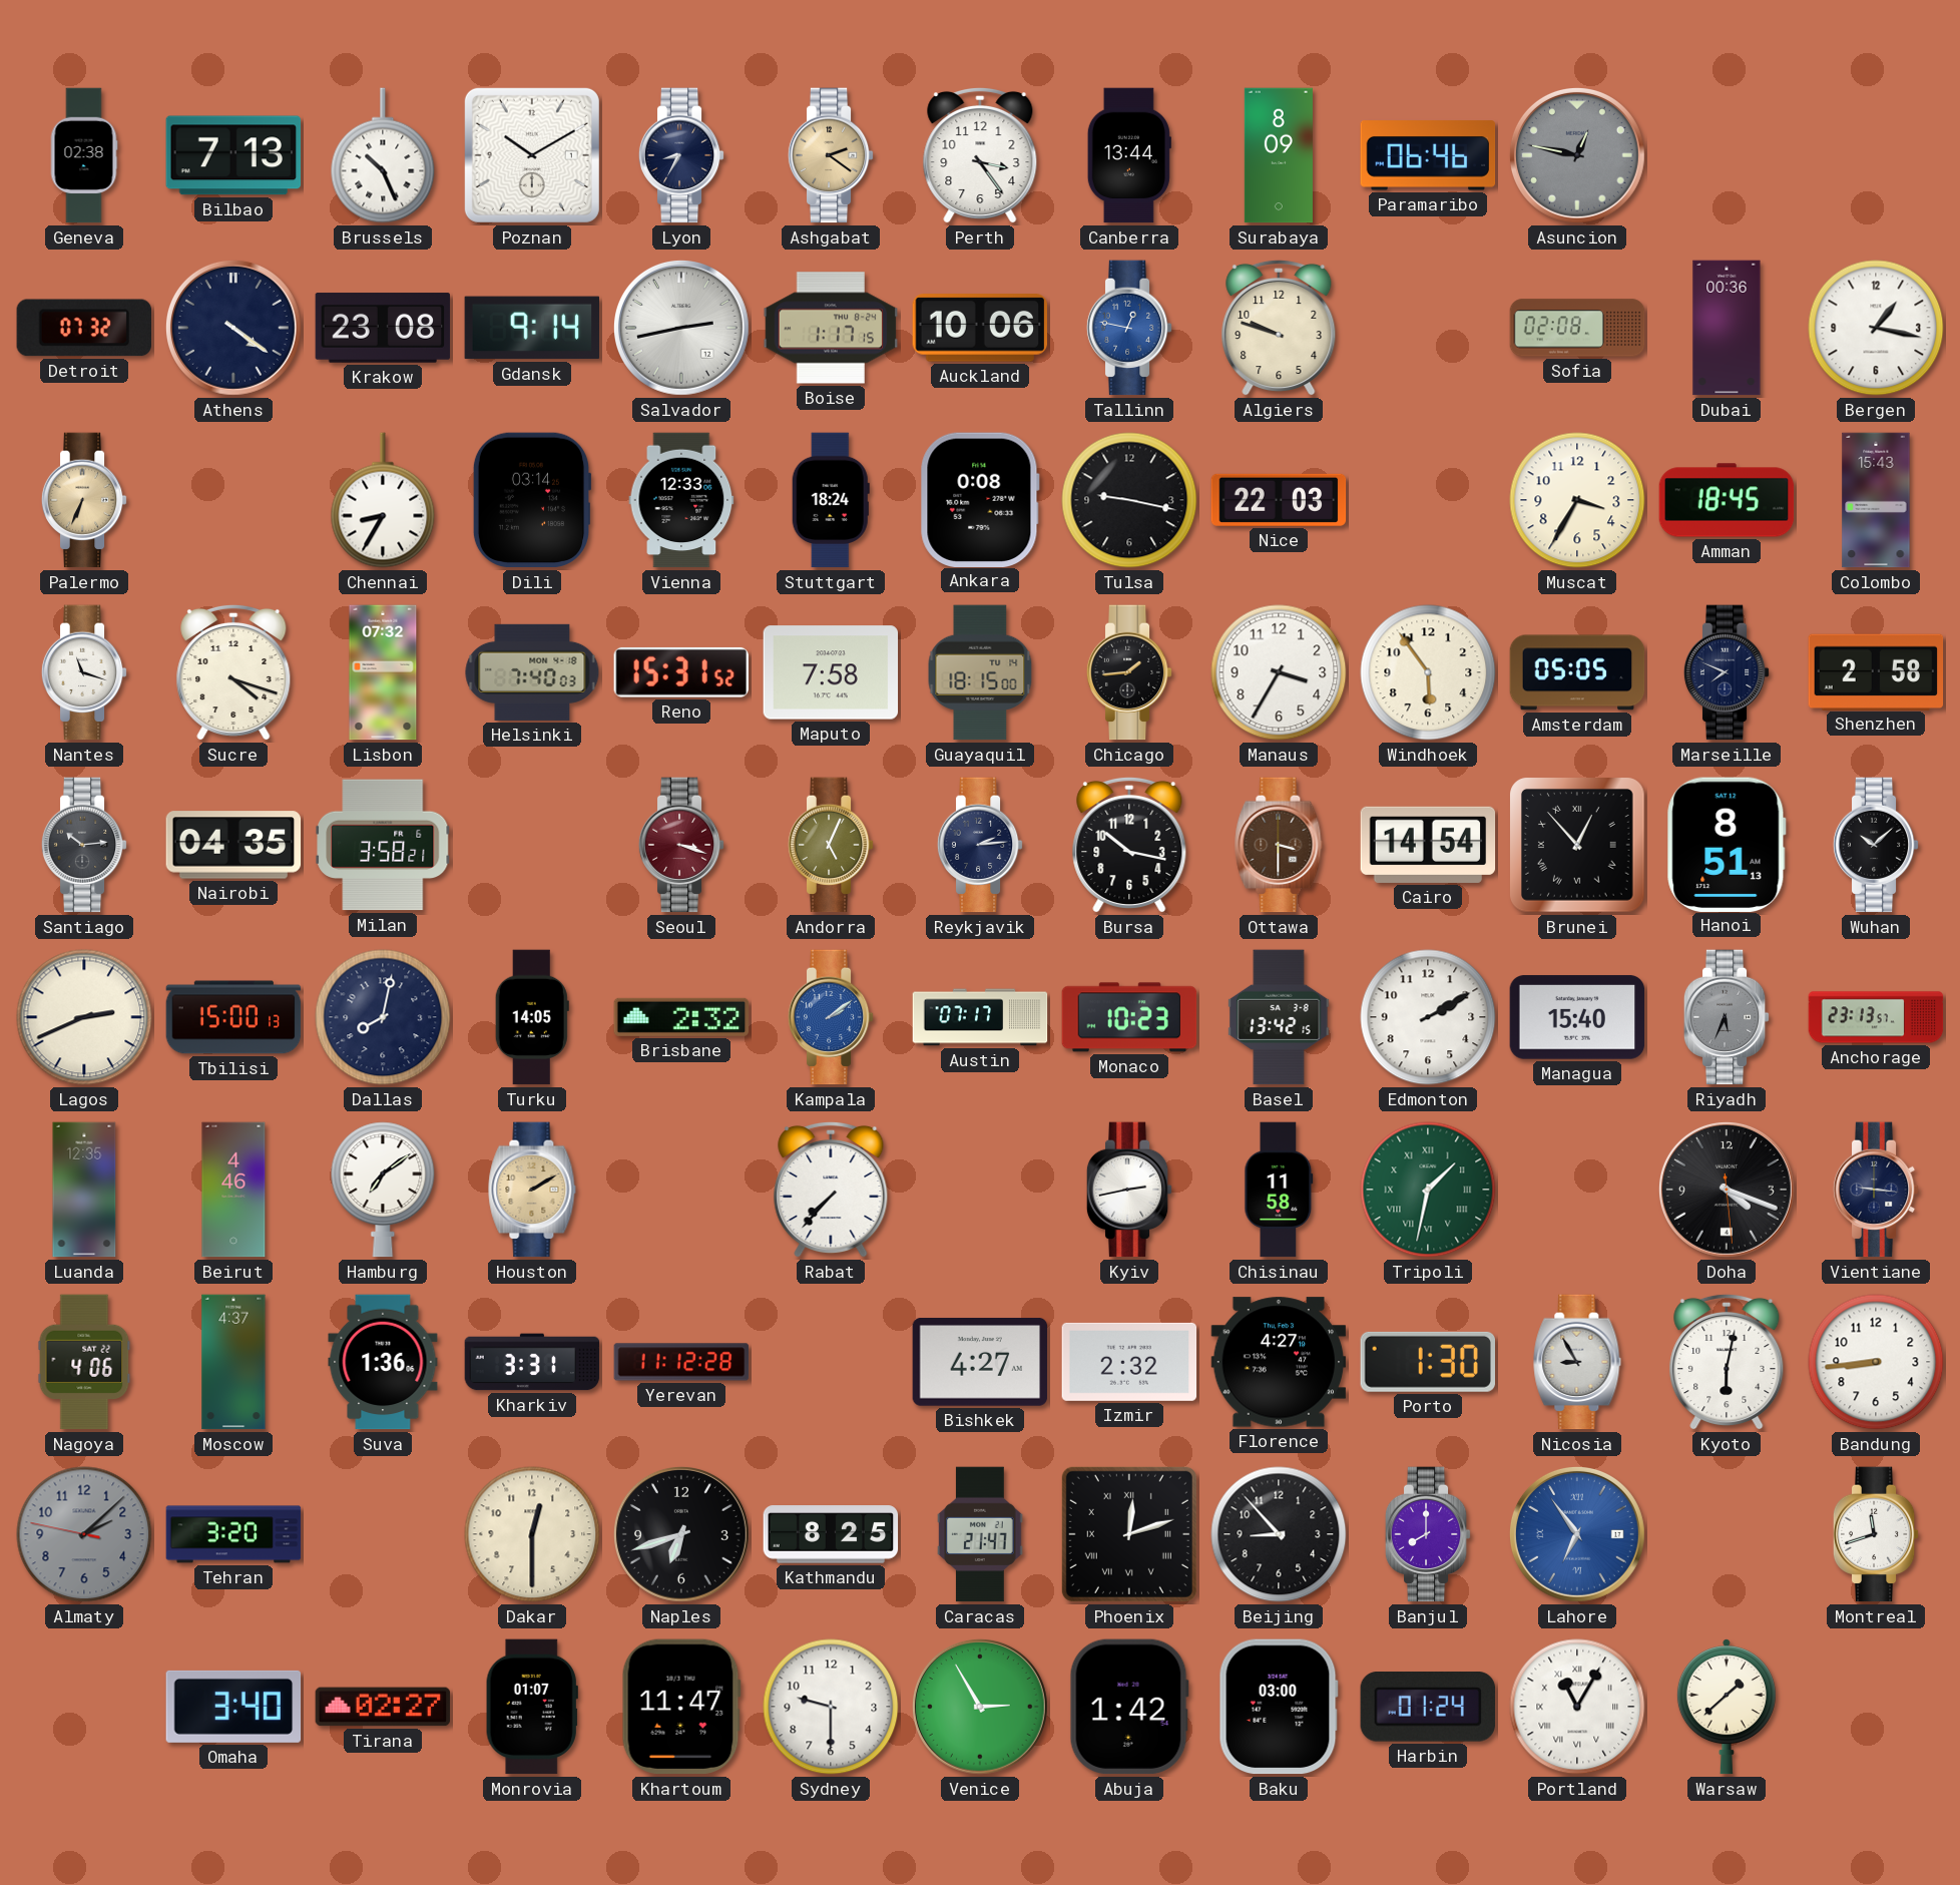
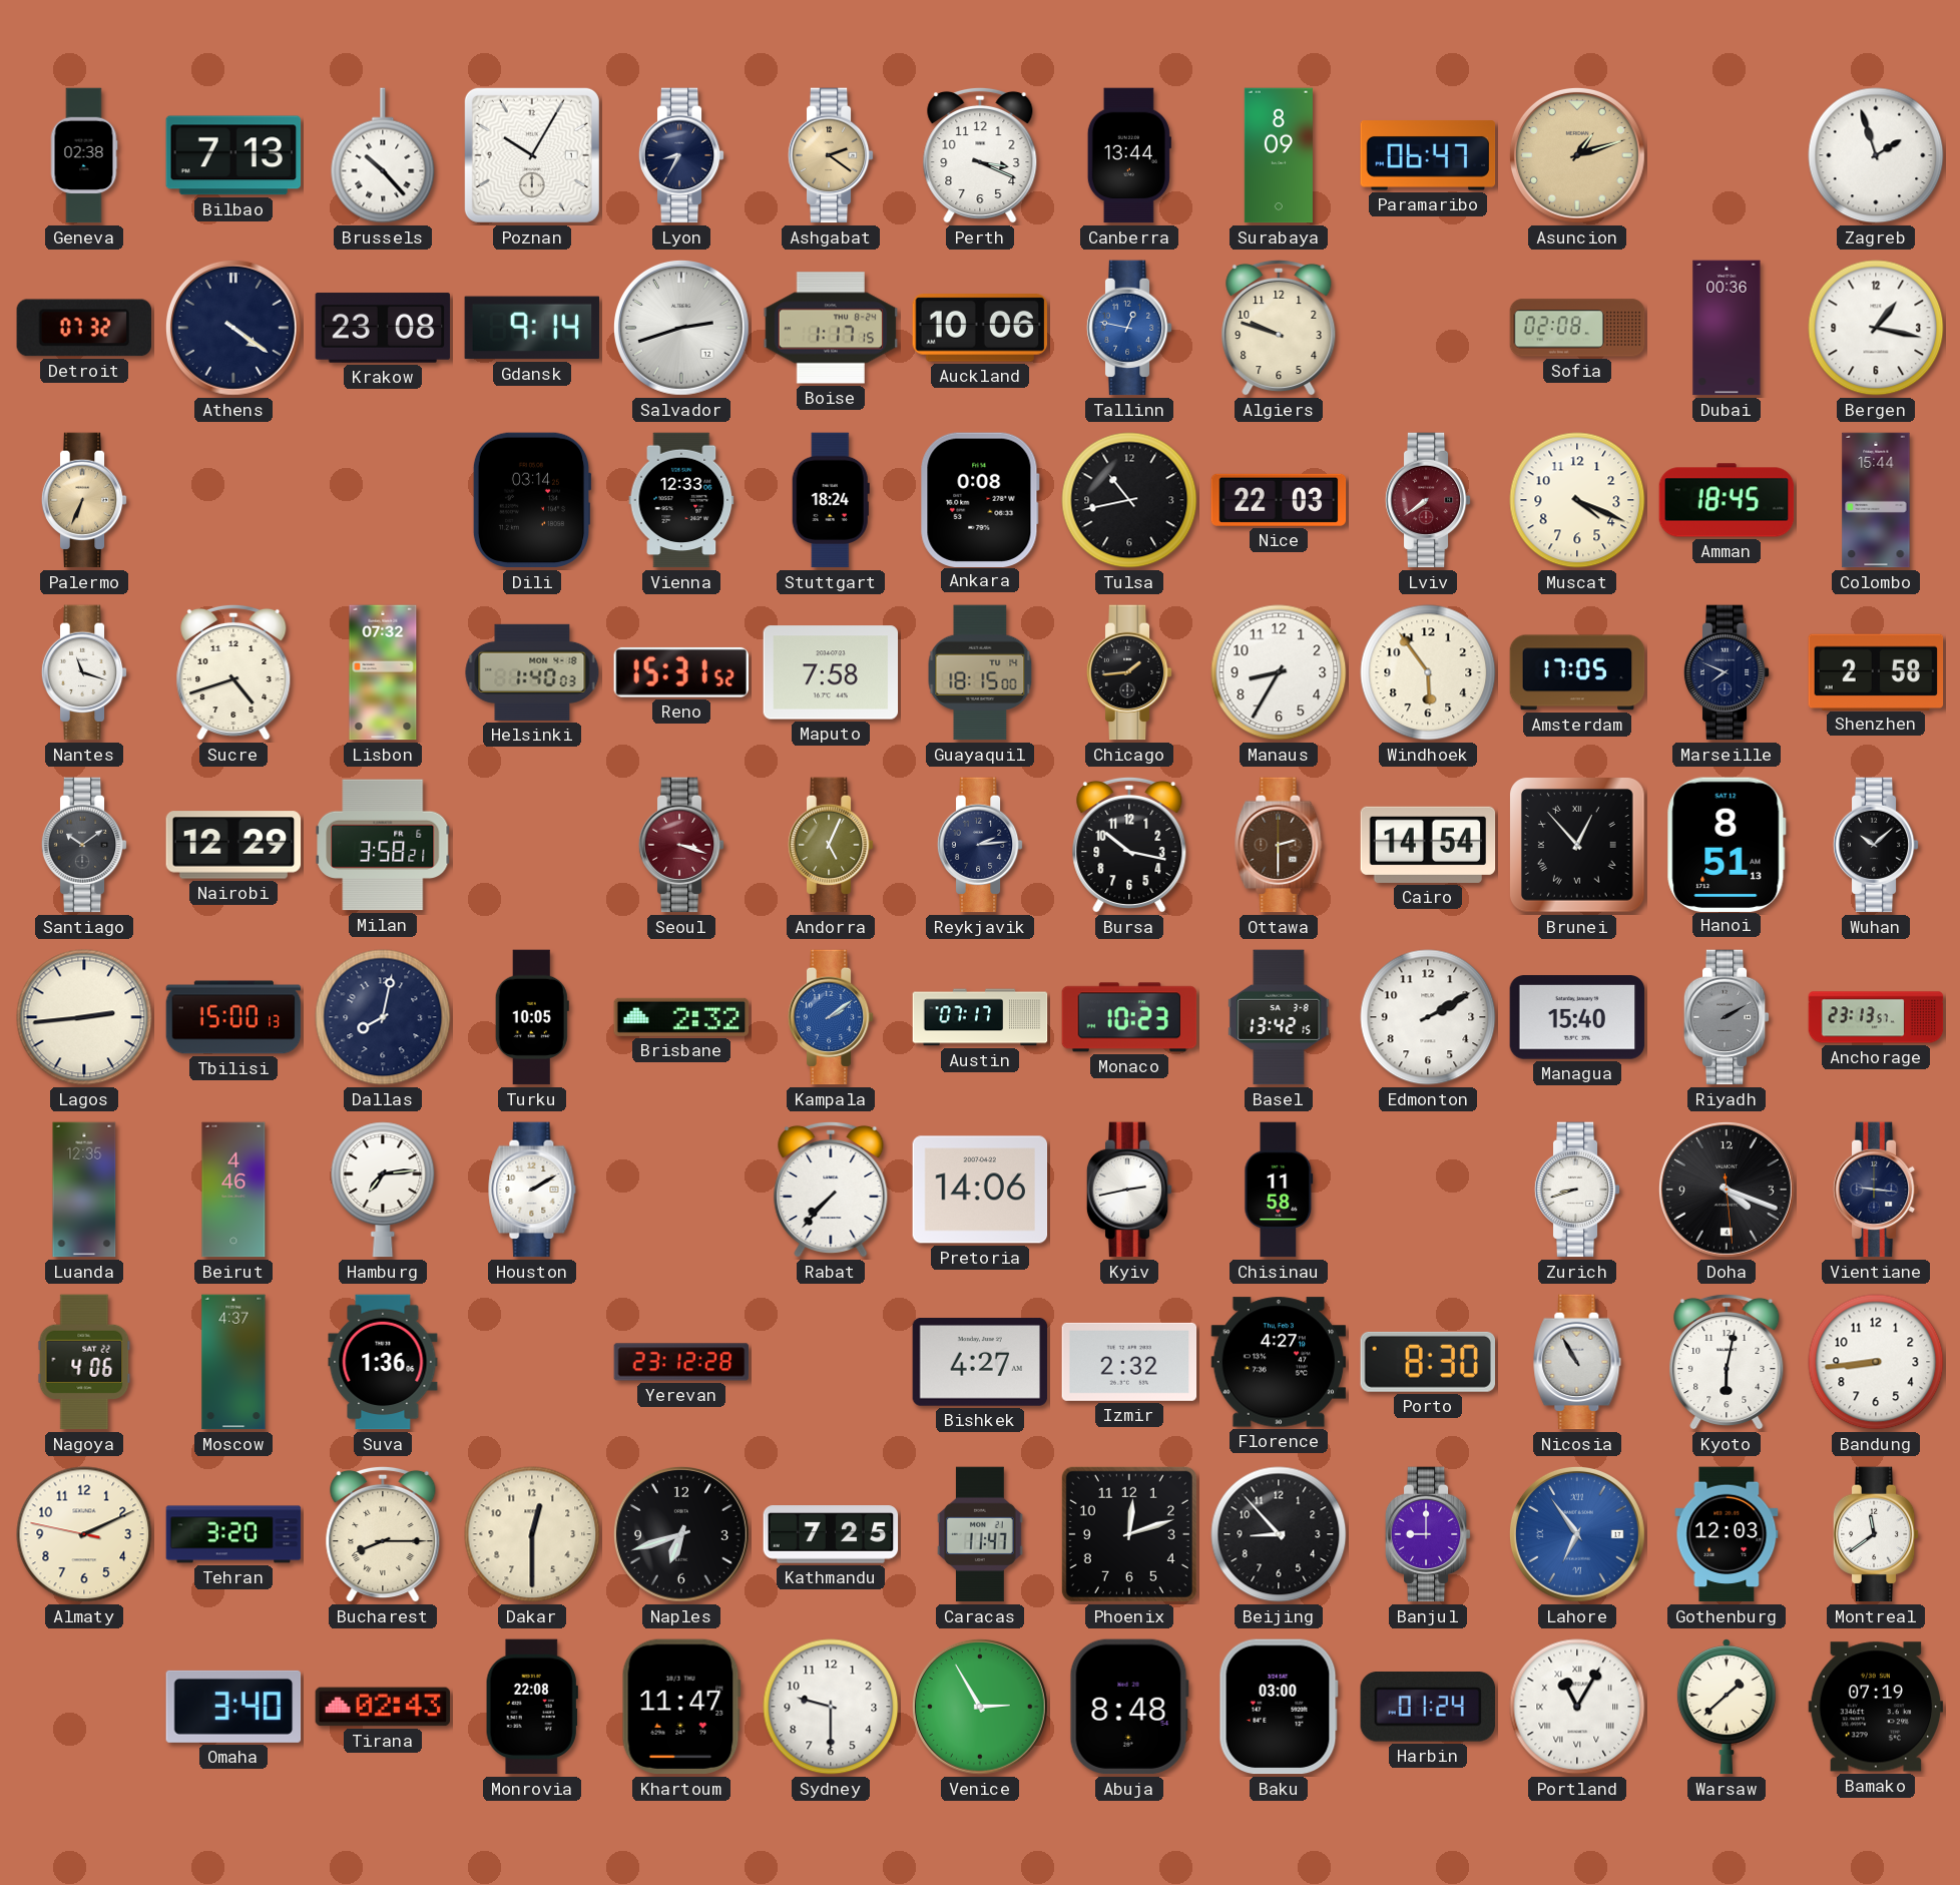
Brussels: 10:26 -> 10:23 (383, 155)
Poznan: 10:10 -> 10:05 (532, 155)
Perth: 3:24 -> 3:19 (980, 155)
Paramaribo: 06:46 -> 06:47 (1428, 155)
Asuncion: 12:47 -> 1:12 (1577, 155)
Asuncion dial: grey -> champagne (1577, 155)
Zagreb: none -> 1:57 (1876, 155)
Salvador: 2:43 -> 2:42 (681, 328)
Chennai: 8:35 -> none (383, 500)
Tulsa: 9:17 -> 10:43 (1129, 500)
Lviv: none -> 7:39 (1428, 500)
Muscat: 3:35 -> 4:19 (1577, 500)
Colombo: 15:43 -> 15:44 (1876, 500)
Sucre: 4:18 -> 4:42 (233, 672)
Helsinki: 7:40 -> 1:40 (532, 672)
Manaus: 3:35 -> 8:35 (1279, 672)
Amsterdam: 05:05 -> 17:05 (1577, 672)
Santiago: 10:14 -> 10:09 (84, 845)
Nairobi: 04:35 -> 12:29 (233, 845)
Ottawa: 3:30 -> 2:30 (1279, 845)
Lagos: 2:41 -> 2:44 (84, 1017)
Turku: 14:05 -> 10:05 (532, 1017)
Riyadh: 5:34 -> 2:10 (1727, 1017)
Hamburg: 7:09 -> 7:14 (383, 1190)
Houston dial: champagne -> white (532, 1190)
Pretoria: none -> 14:06 (980, 1190)
Tripoli: 1:32 -> none (1428, 1190)
Zurich: none -> 8:42 (1577, 1190)
Kharkiv: 3:31 -> none (532, 1362)
Yerevan: 11:12 -> 23:12 (681, 1362)
Porto: 1:30 -> 8:30 (1427, 1362)
Nicosia: 8:55 -> 10:55 (1577, 1362)
Almaty: 2:07 -> 2:10 (84, 1534)
Almaty dial: grey -> cream (84, 1534)
Bucharest: none -> 8:15 (383, 1534)
Kathmandu: 8:25 -> 7:25 (831, 1534)
Caracas: 21:47 -> 11:47 (980, 1534)
Phoenix numerals: Roman -> Arabic (1129, 1534)
Banjul: 8:00 -> 9:00 (1428, 1534)
Gothenburg: none -> 12:03 (1727, 1534)
Montreal: 11:42 -> 11:39 (1876, 1534)
Tirana: 02:27 -> 02:43 (383, 1707)
Monrovia: 01:07 -> 22:08 (532, 1707)
Abuja: 1:42 -> 8:48 (1129, 1707)
Bamako: none -> 07:19 (1876, 1707)
